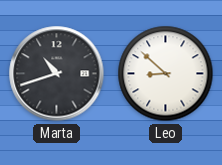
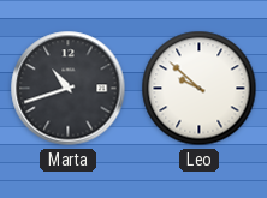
Leo: 8:52 -> 9:52 (200, 89)
